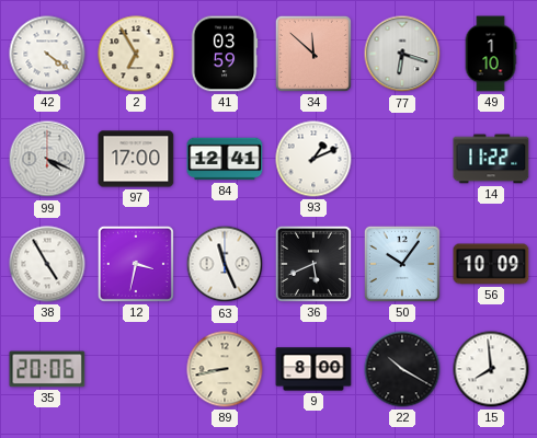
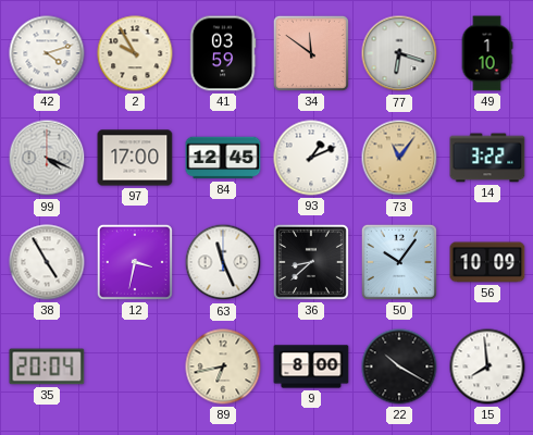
42: 4:21 -> 4:12 (47, 53)
2: 6:55 -> 9:55 (135, 53)
34: 11:52 -> 11:51 (311, 53)
84: 12:41 -> 12:45 (223, 158)
73: none -> 11:06 (399, 158)
14: 11:22 -> 3:22 (487, 158)
36: 5:41 -> 8:38 (311, 262)
35: 20:06 -> 20:04 (47, 366)
89: 8:43 -> 6:43 (223, 366)
